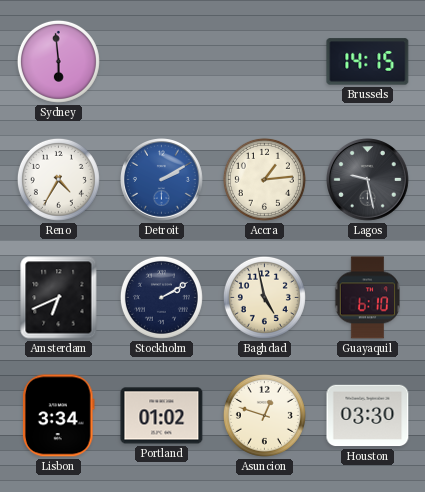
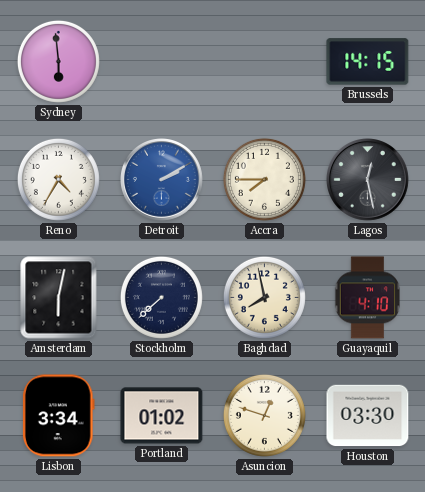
Accra: 1:14 -> 7:45 (264, 179)
Lagos: 9:28 -> 12:28 (368, 180)
Amsterdam: 6:41 -> 6:02 (59, 298)
Stockholm: 2:10 -> 7:38 (161, 297)
Baghdad: 4:58 -> 7:58 (264, 297)
Guayaquil: 6:10 -> 4:10 (367, 298)
